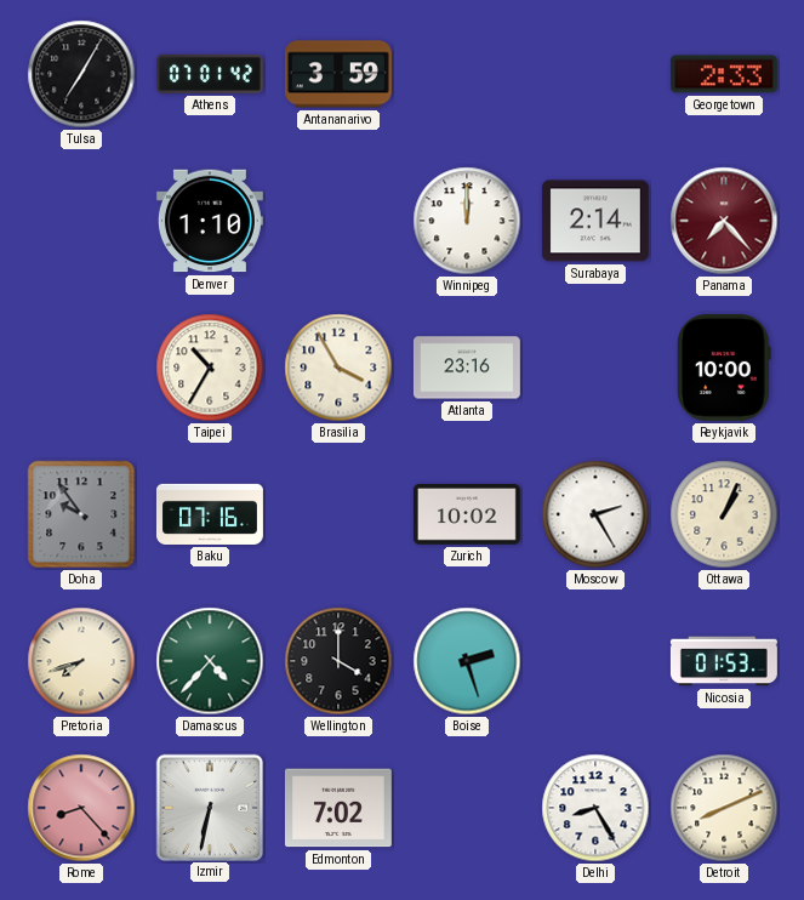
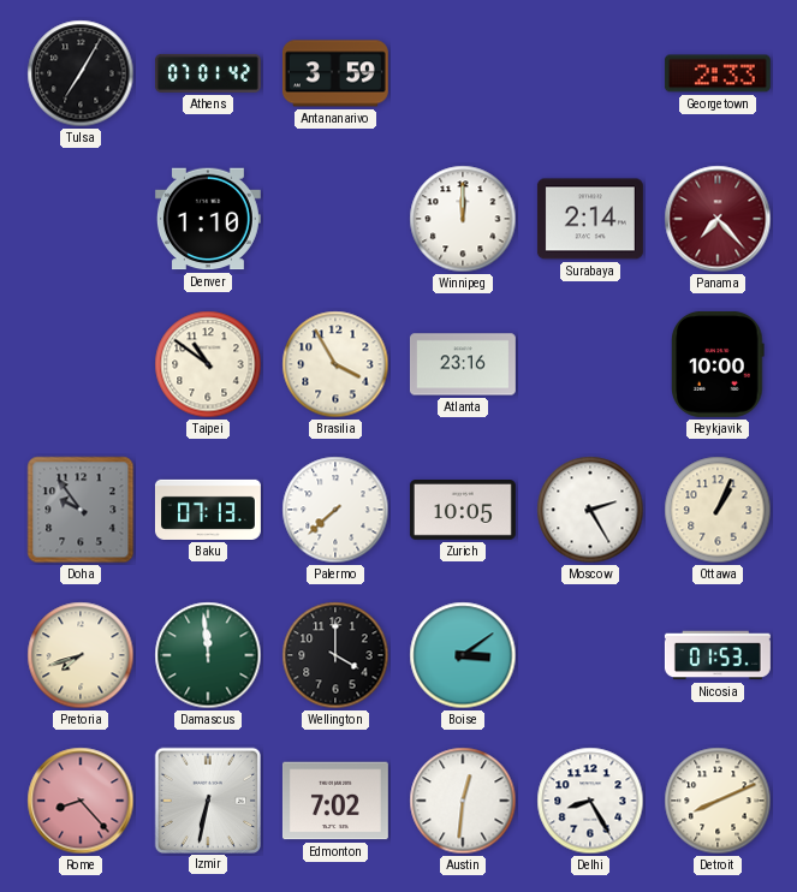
Taipei: 10:35 -> 10:51 (208, 364)
Baku: 07:16 -> 07:13 (208, 510)
Palermo: none -> 7:38 (335, 510)
Zurich: 10:02 -> 10:05 (463, 511)
Damascus: 4:37 -> 11:59 (208, 655)
Boise: 2:27 -> 3:09 (463, 655)
Austin: none -> 12:31 (463, 801)
